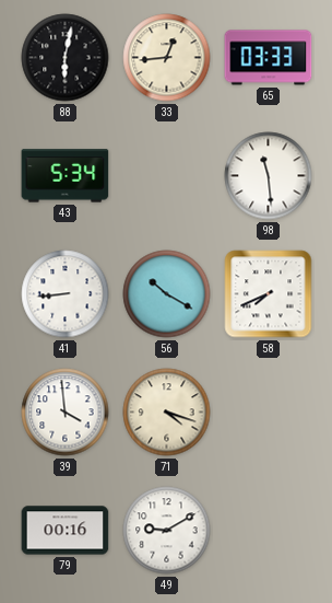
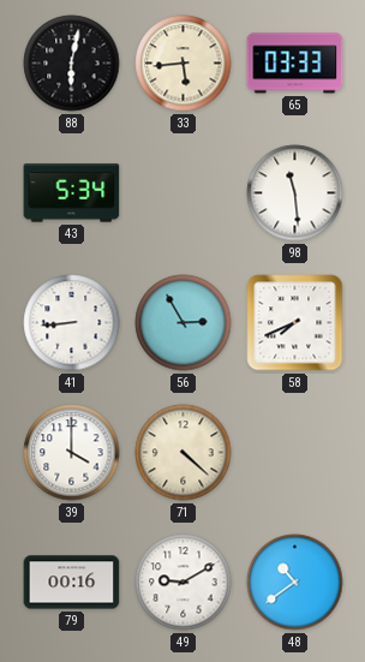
33: 12:44 -> 5:44 (184, 64)
56: 10:20 -> 2:55 (184, 323)
39: 3:59 -> 4:00 (72, 453)
71: 4:18 -> 4:22 (184, 453)
48: none -> 10:39 (295, 583)
